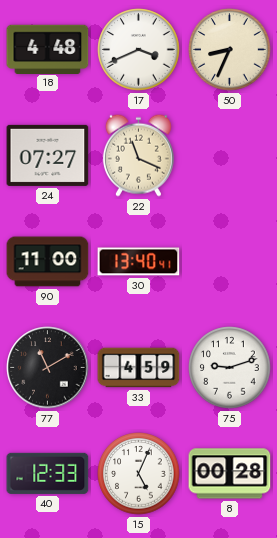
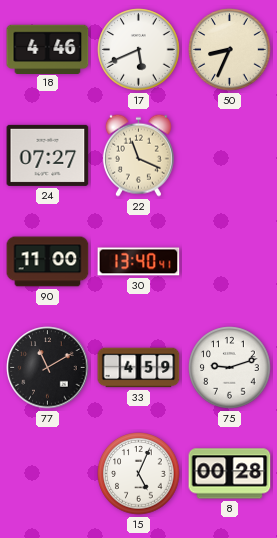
18: 4:48 -> 4:46 (48, 49)
17: 3:41 -> 5:41 (139, 50)
40: 12:33 -> none (48, 473)
